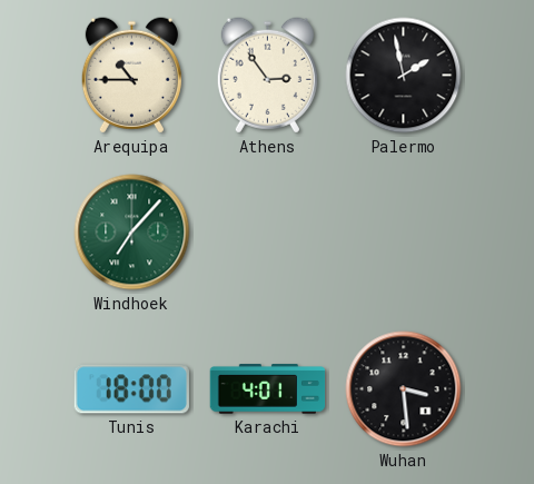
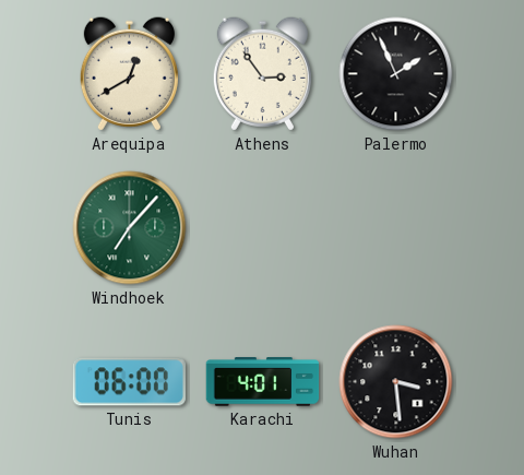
Arequipa: 10:45 -> 12:40 (129, 74)
Palermo: 1:58 -> 1:56 (396, 74)
Tunis: 18:00 -> 06:00 (129, 382)
